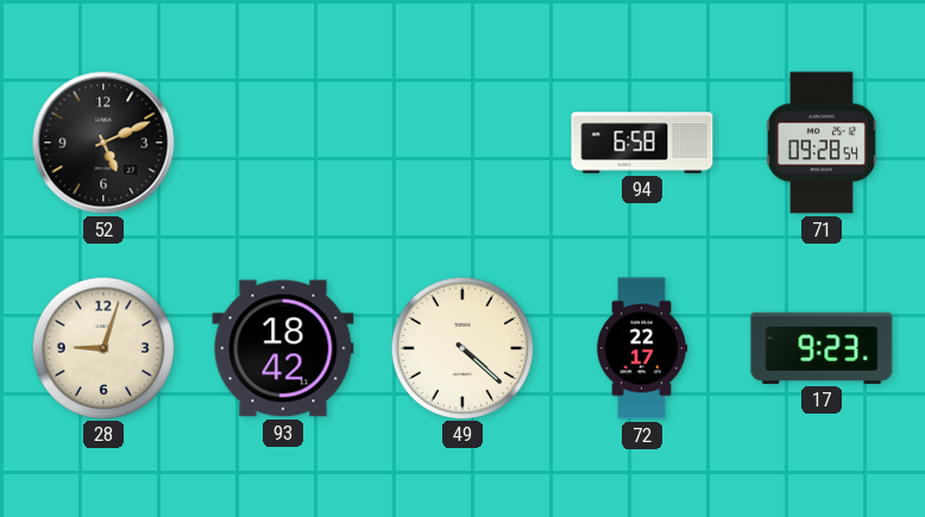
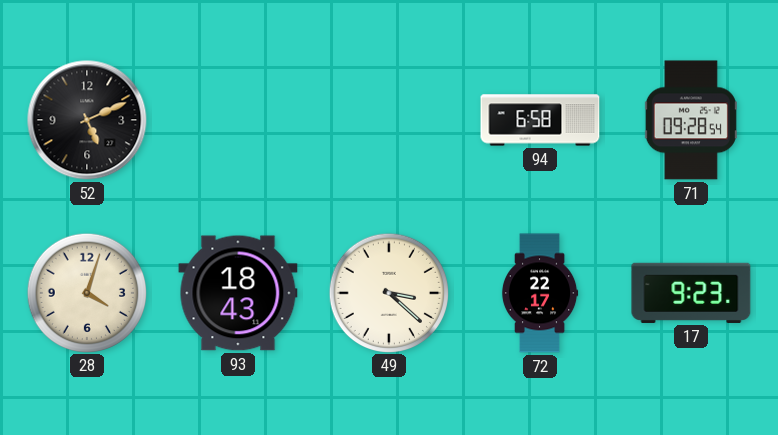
28: 9:03 -> 4:03 (86, 292)
93: 18:42 -> 18:43 (238, 293)
49: 4:22 -> 3:22 (388, 292)
